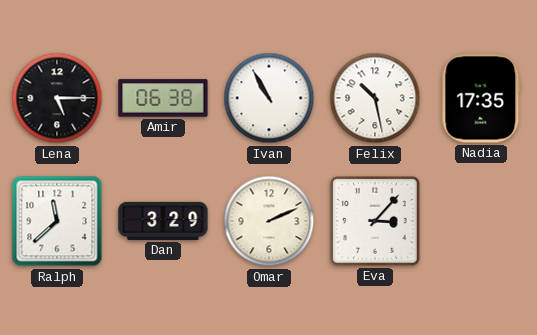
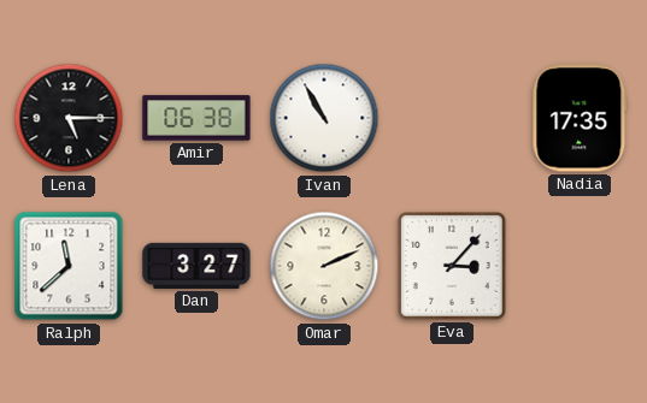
Felix: 10:28 -> none (375, 98)
Dan: 3:29 -> 3:27 (196, 266)
